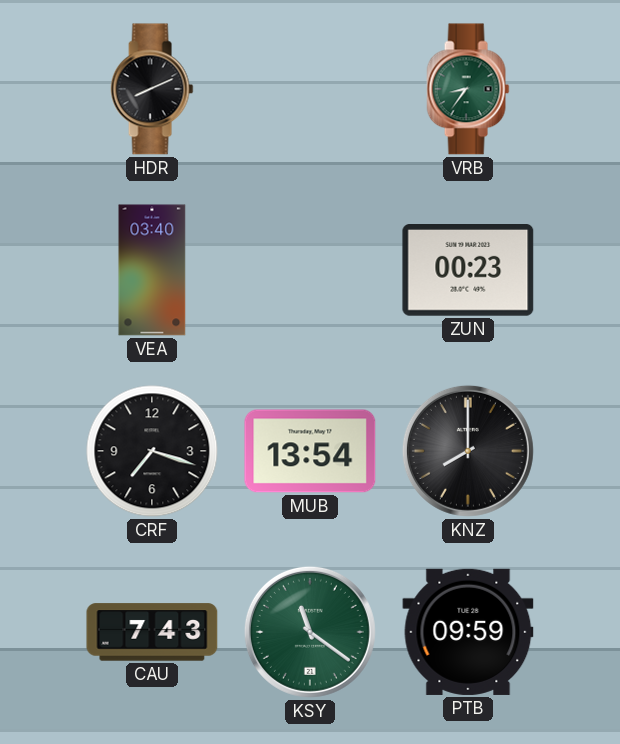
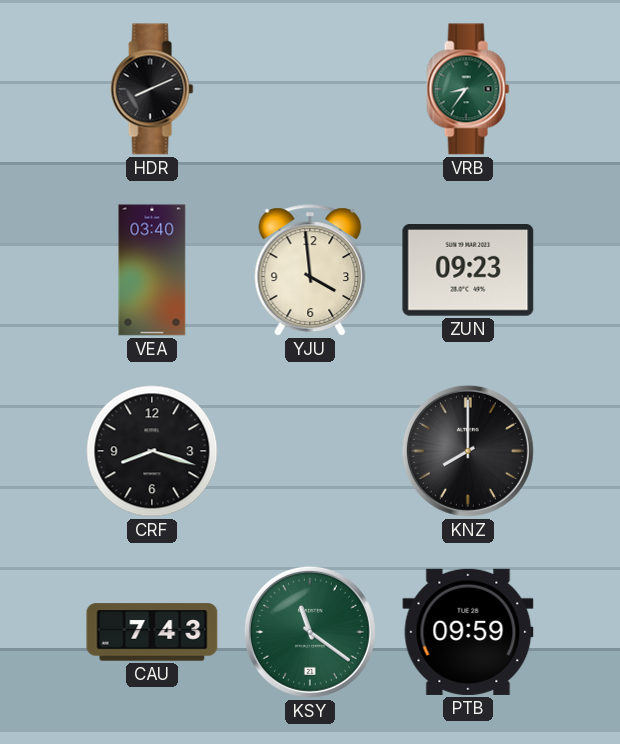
YJU: none -> 3:59 (310, 270)
ZUN: 00:23 -> 09:23 (468, 271)
CRF: 7:18 -> 8:18 (152, 451)
MUB: 13:54 -> none (310, 451)
